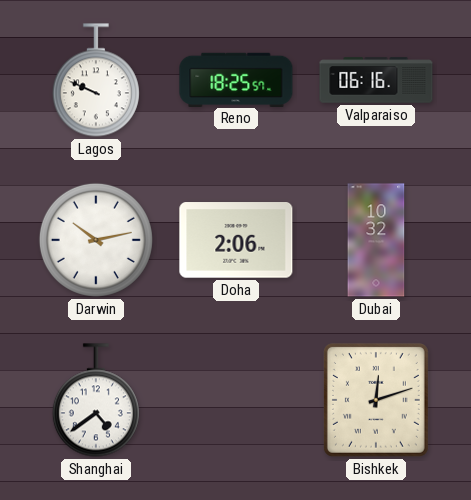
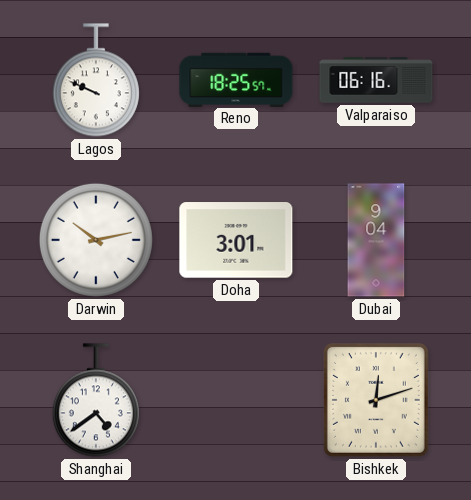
Doha: 2:06 -> 3:01 (236, 240)
Dubai: 10:32 -> 9:04 (376, 240)
